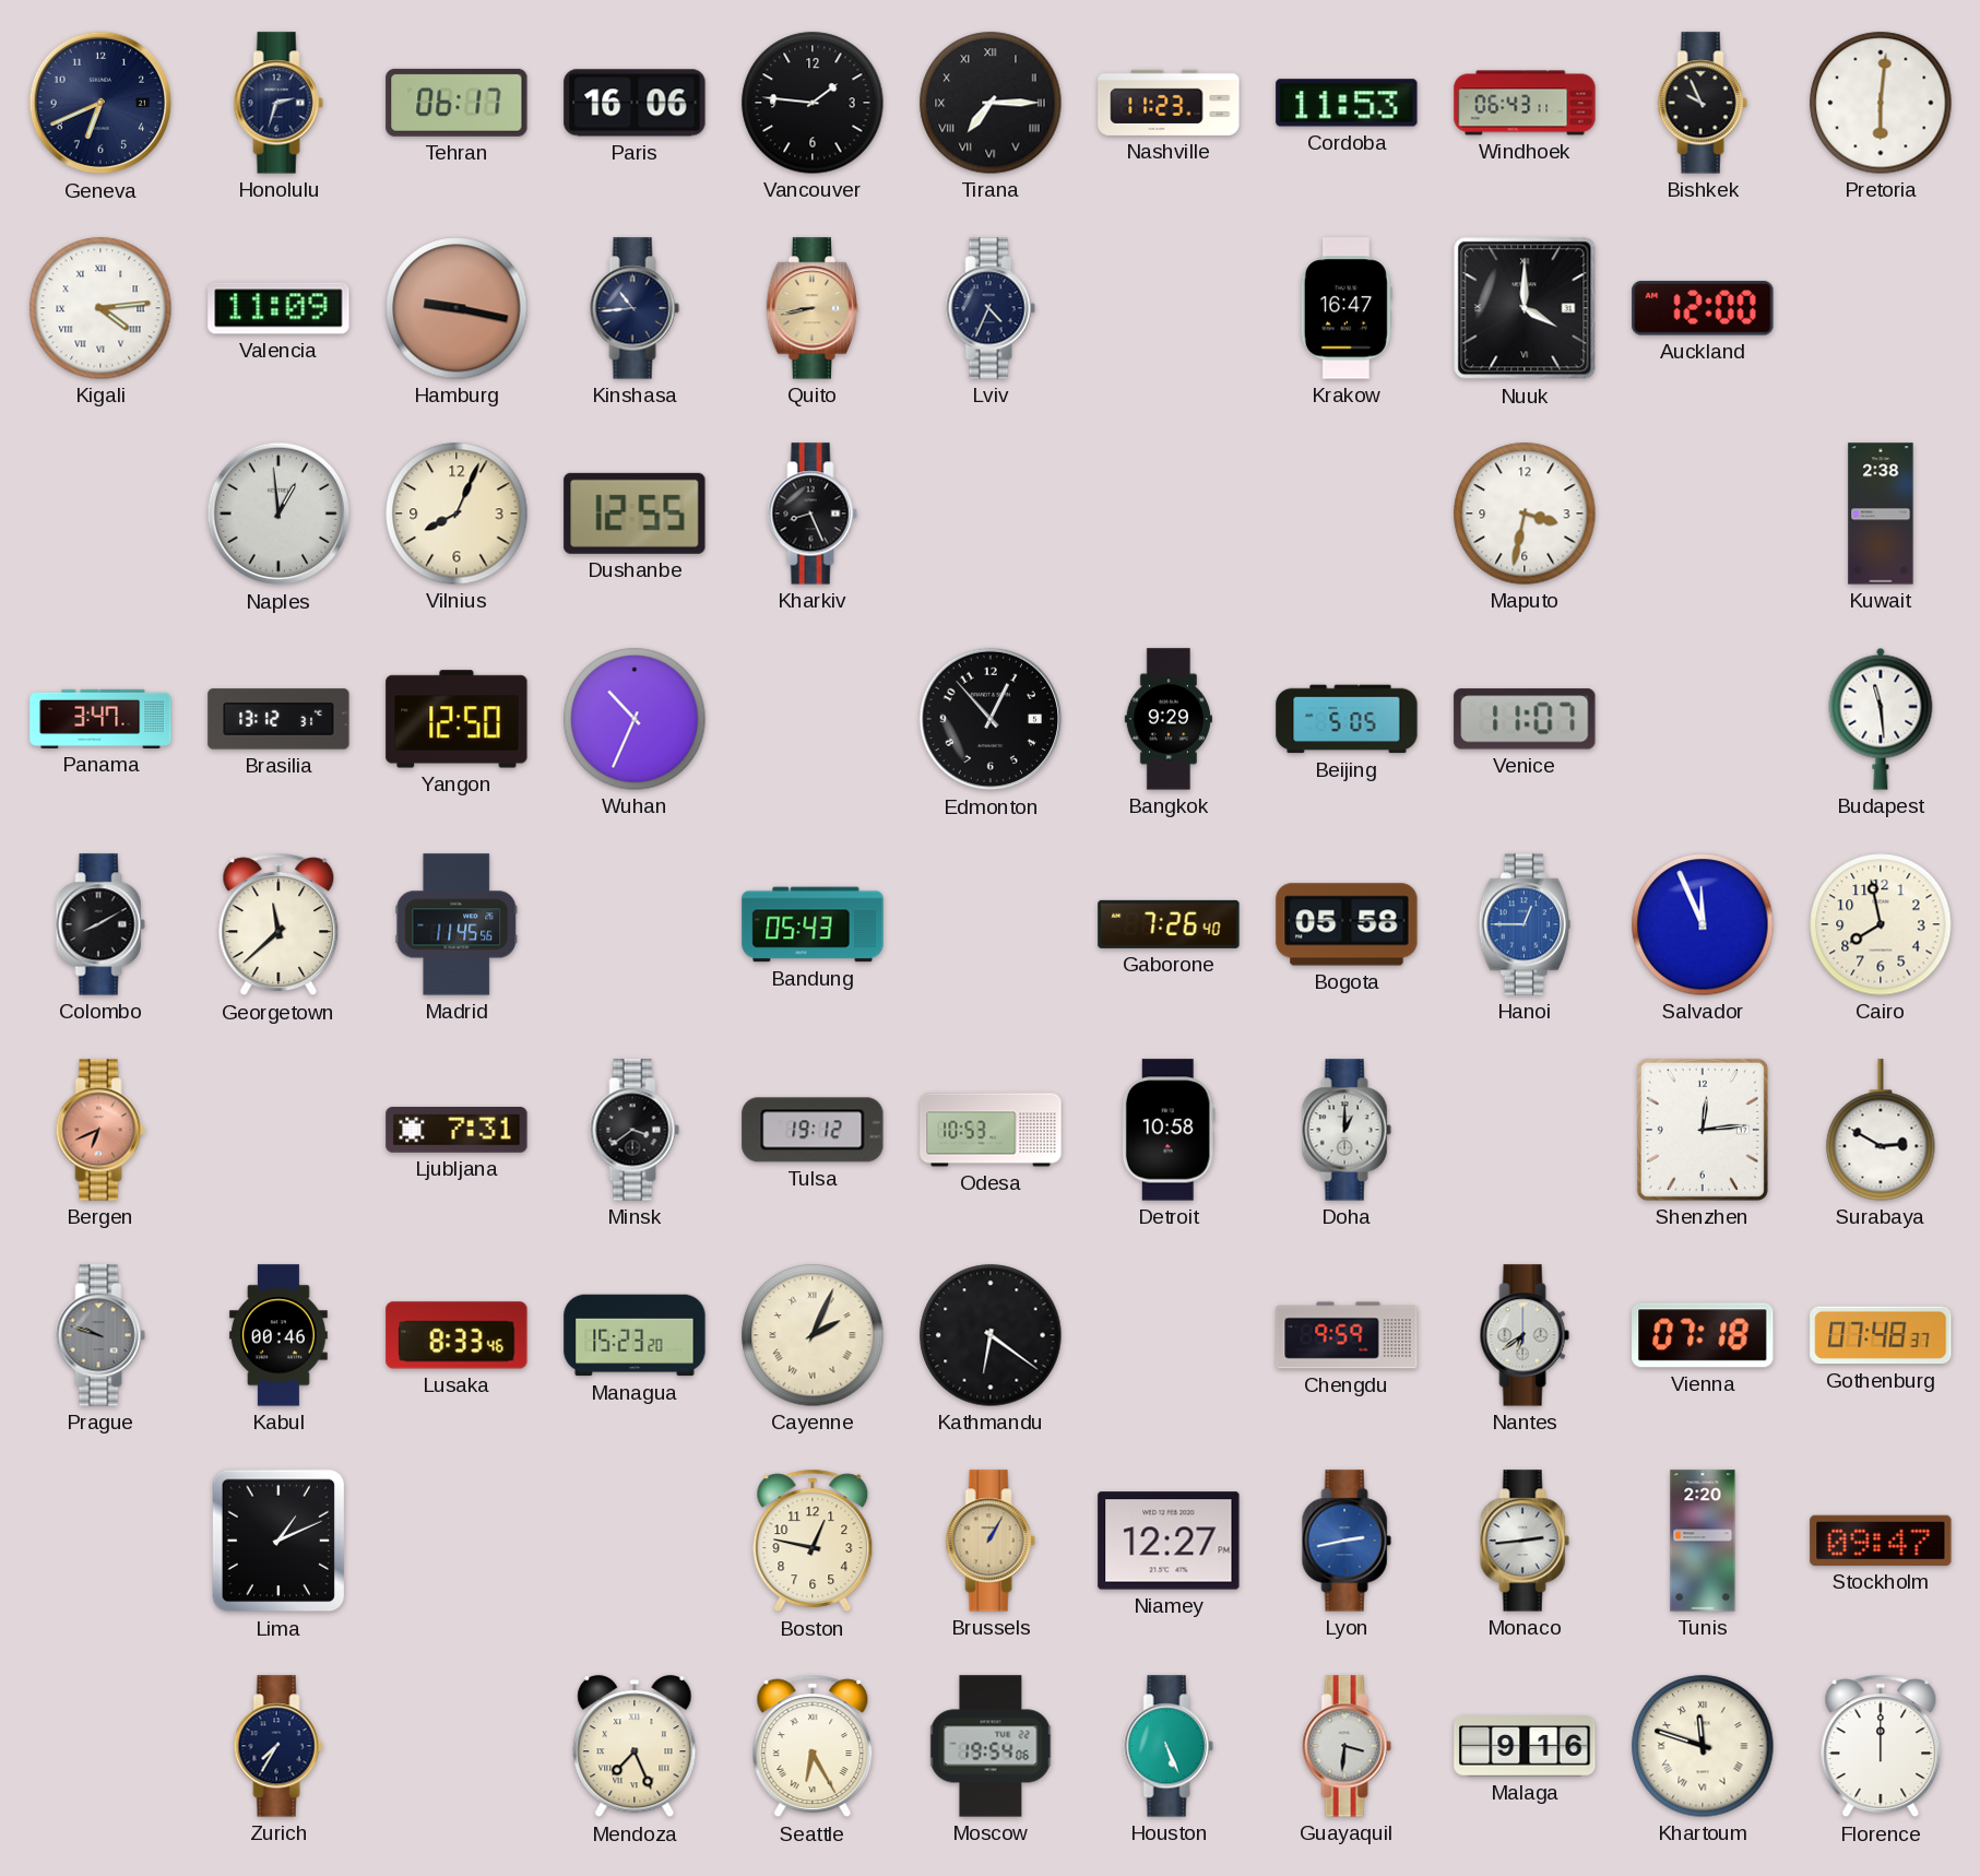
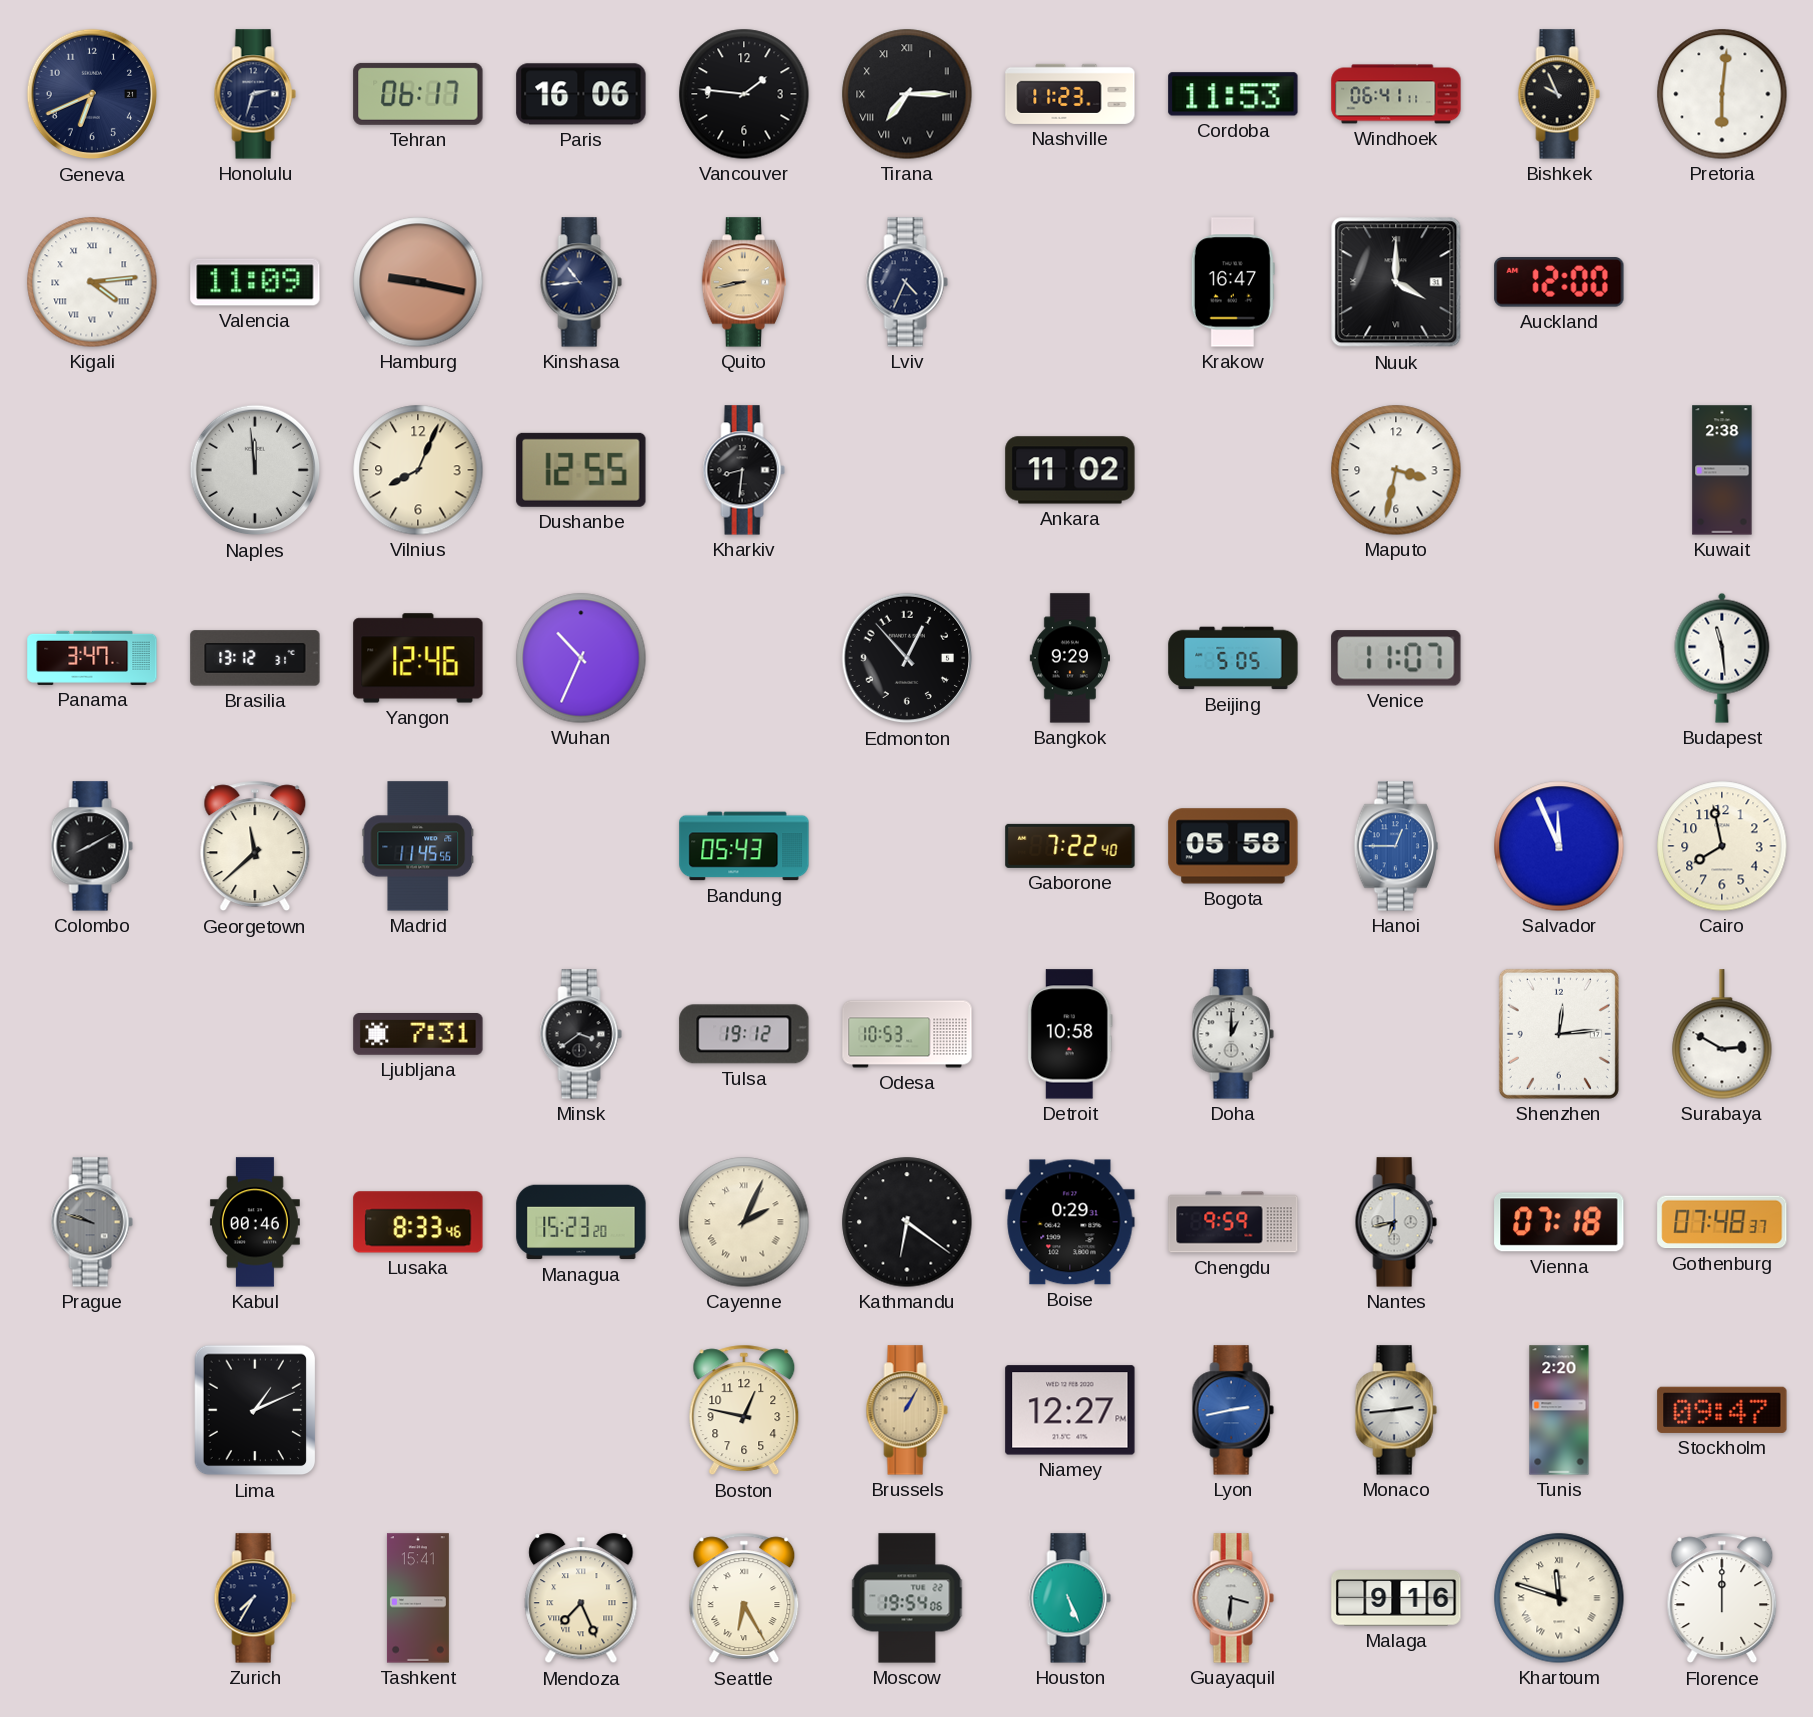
Windhoek: 06:43 -> 06:41 (1396, 94)
Naples: 12:59 -> 11:59 (255, 470)
Kharkiv: 8:26 -> 8:31 (744, 470)
Ankara: none -> 11:02 (1070, 470)
Yangon: 12:50 -> 12:46 (418, 658)
Gaborone: 7:26 -> 7:22 (1070, 846)
Bergen: 6:41 -> none (100, 1130)
Boise: none -> 0:29 (1070, 1222)
Nantes: 6:39 -> 6:43 (1396, 1222)
Tashkent: none -> 15:41 (418, 1598)
